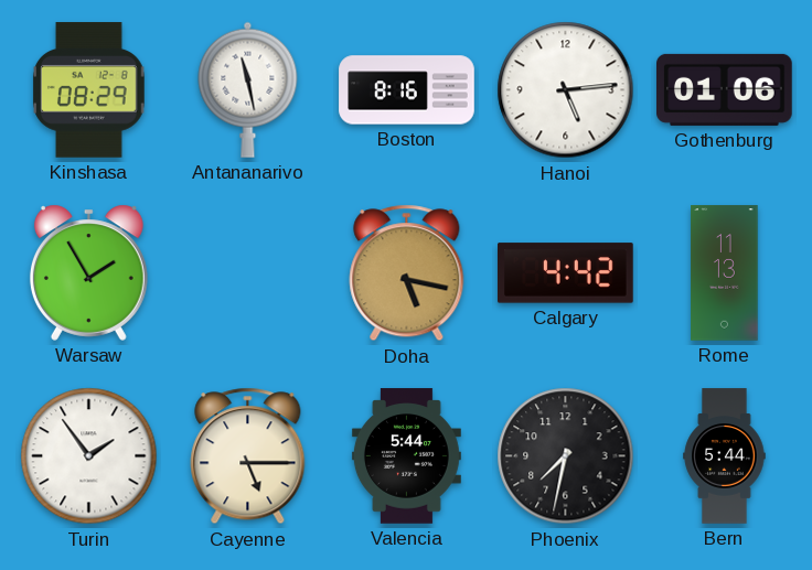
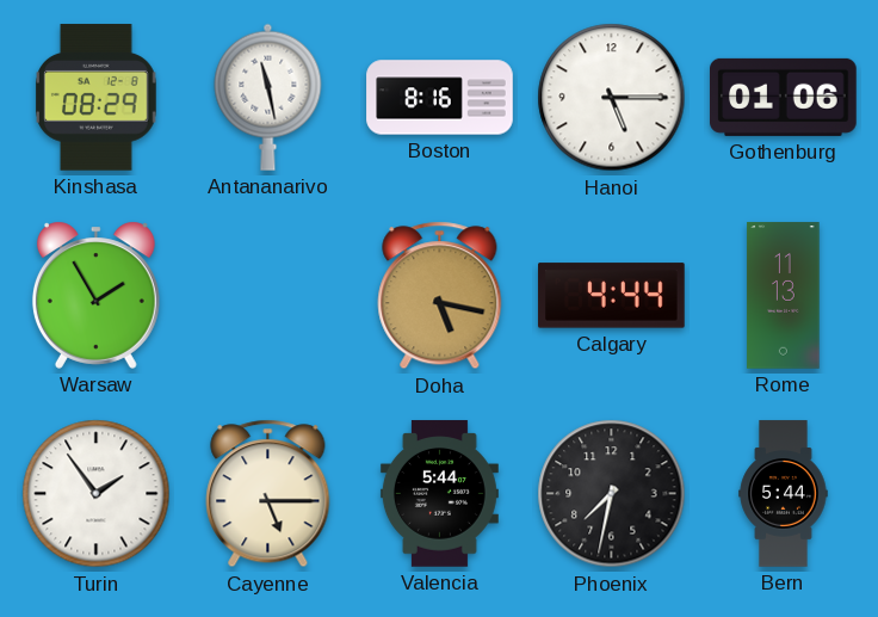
Hanoi: 5:14 -> 5:15 (612, 98)
Calgary: 4:42 -> 4:44 (612, 296)
